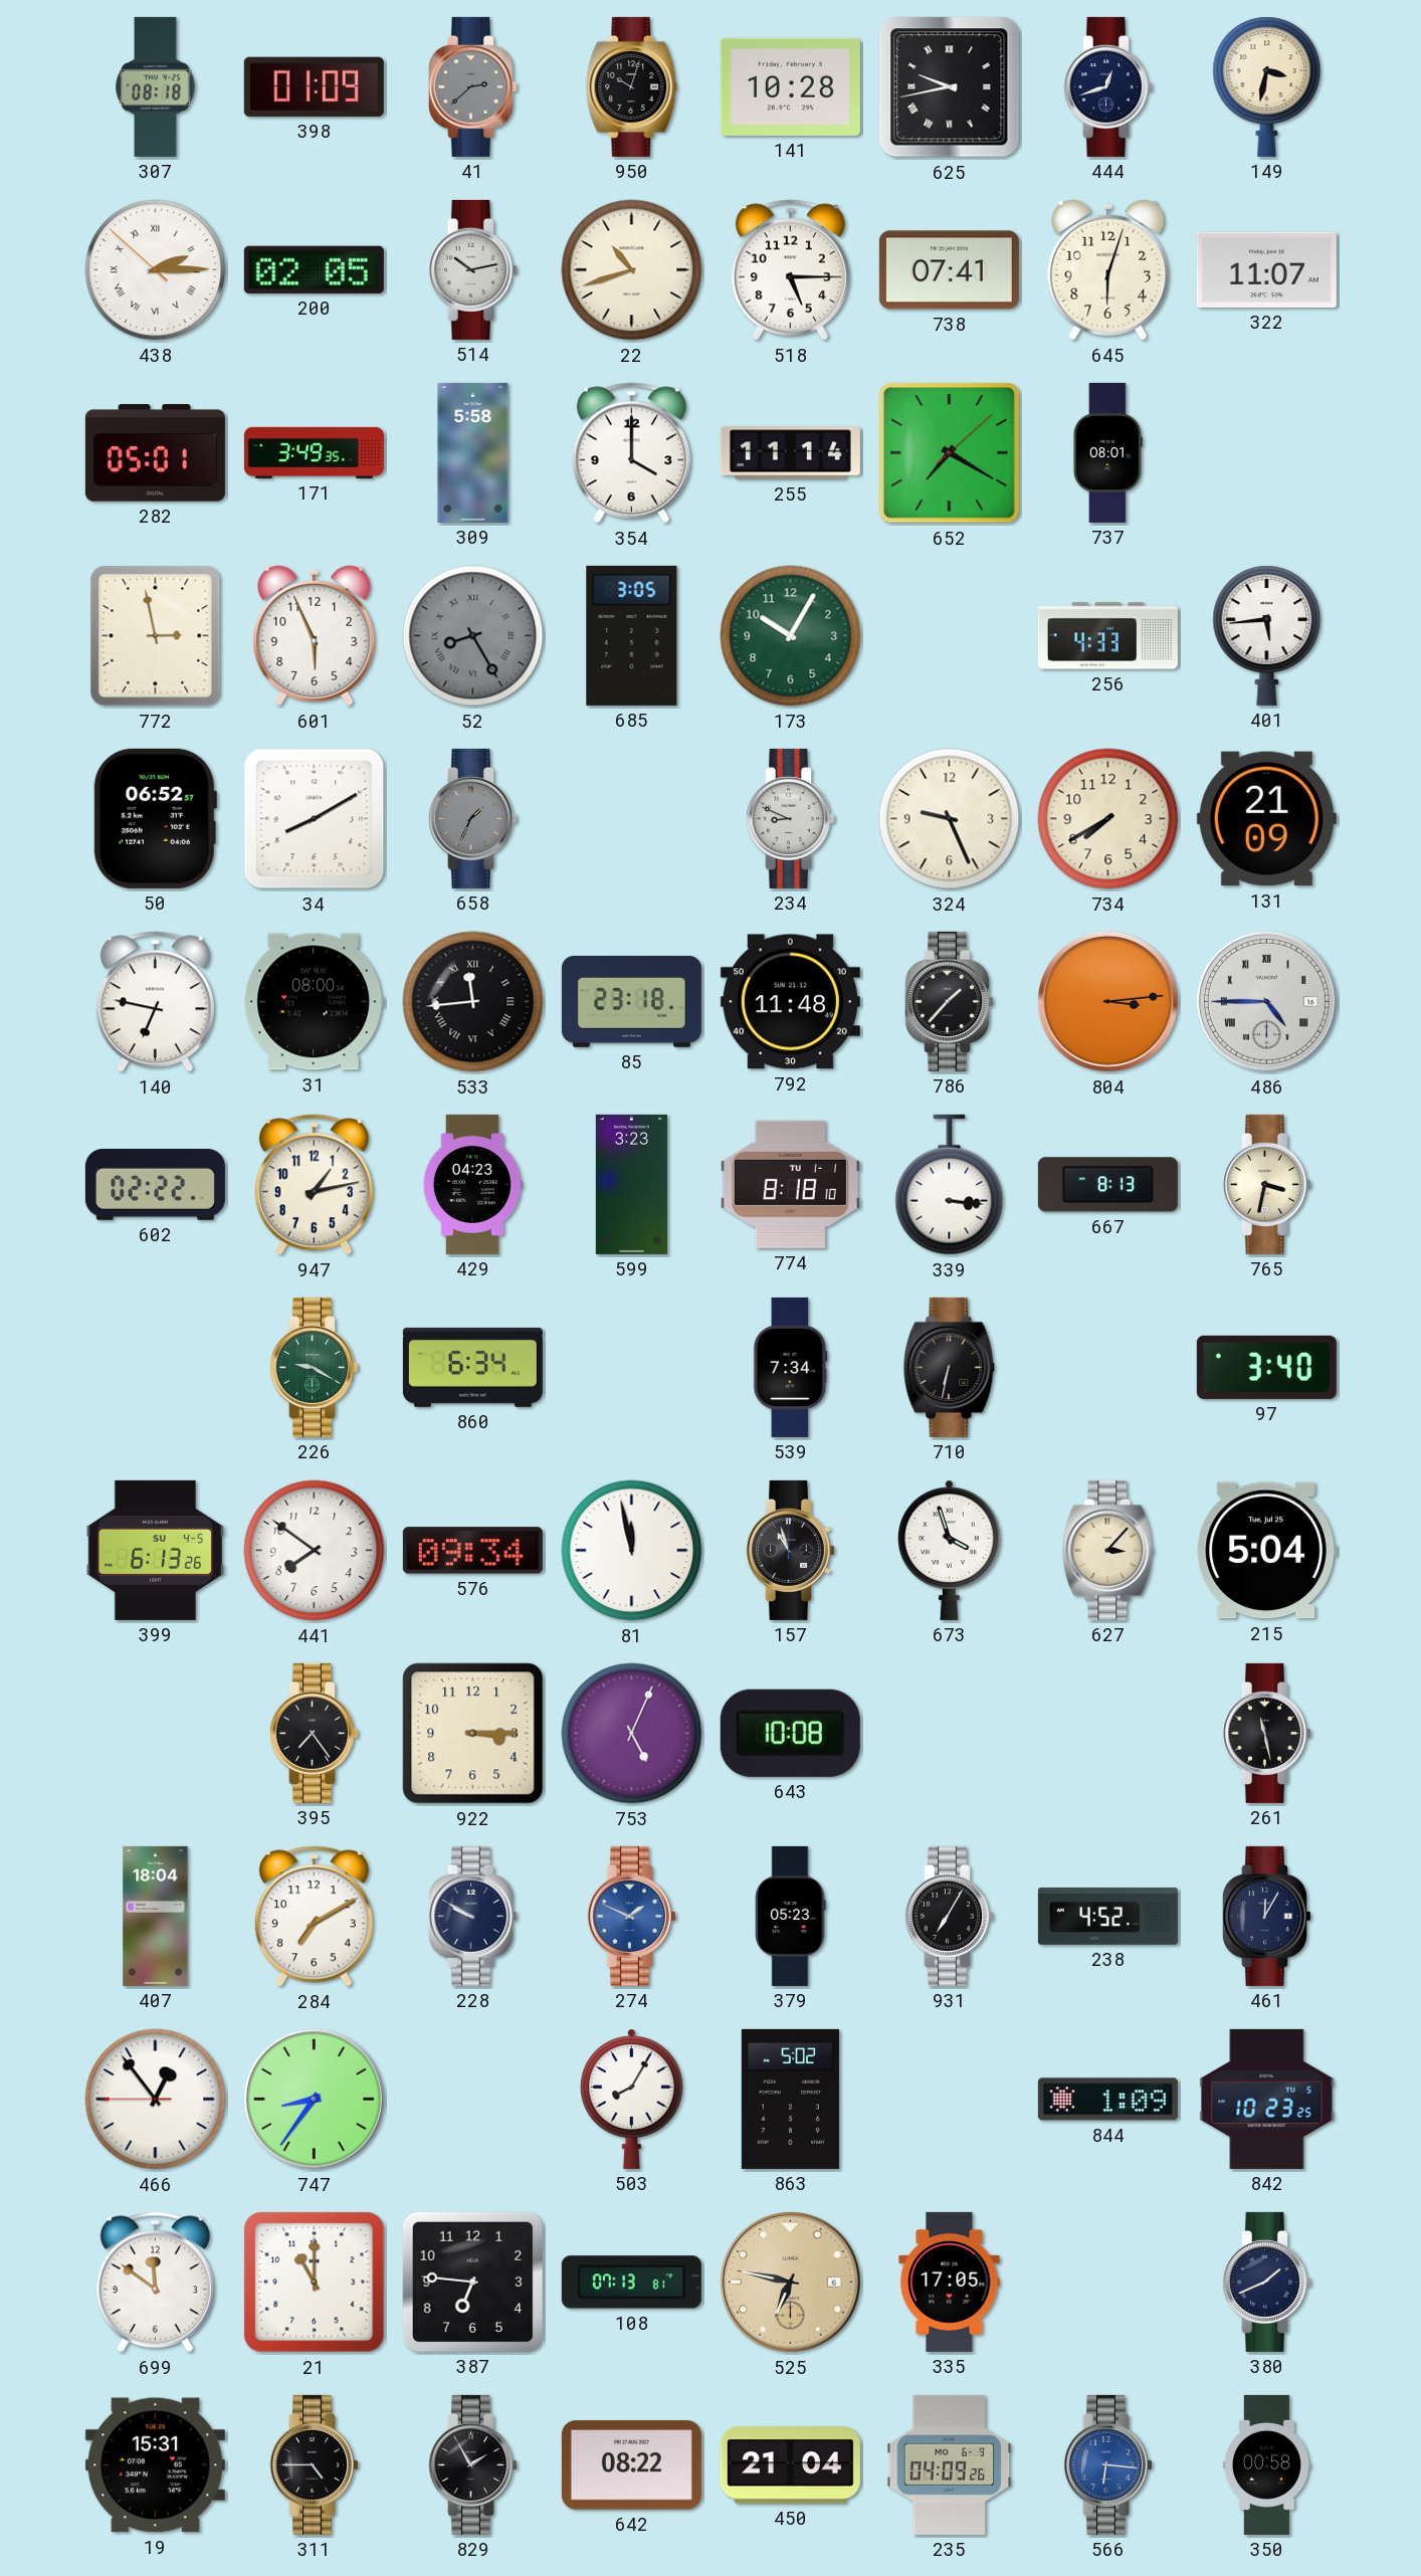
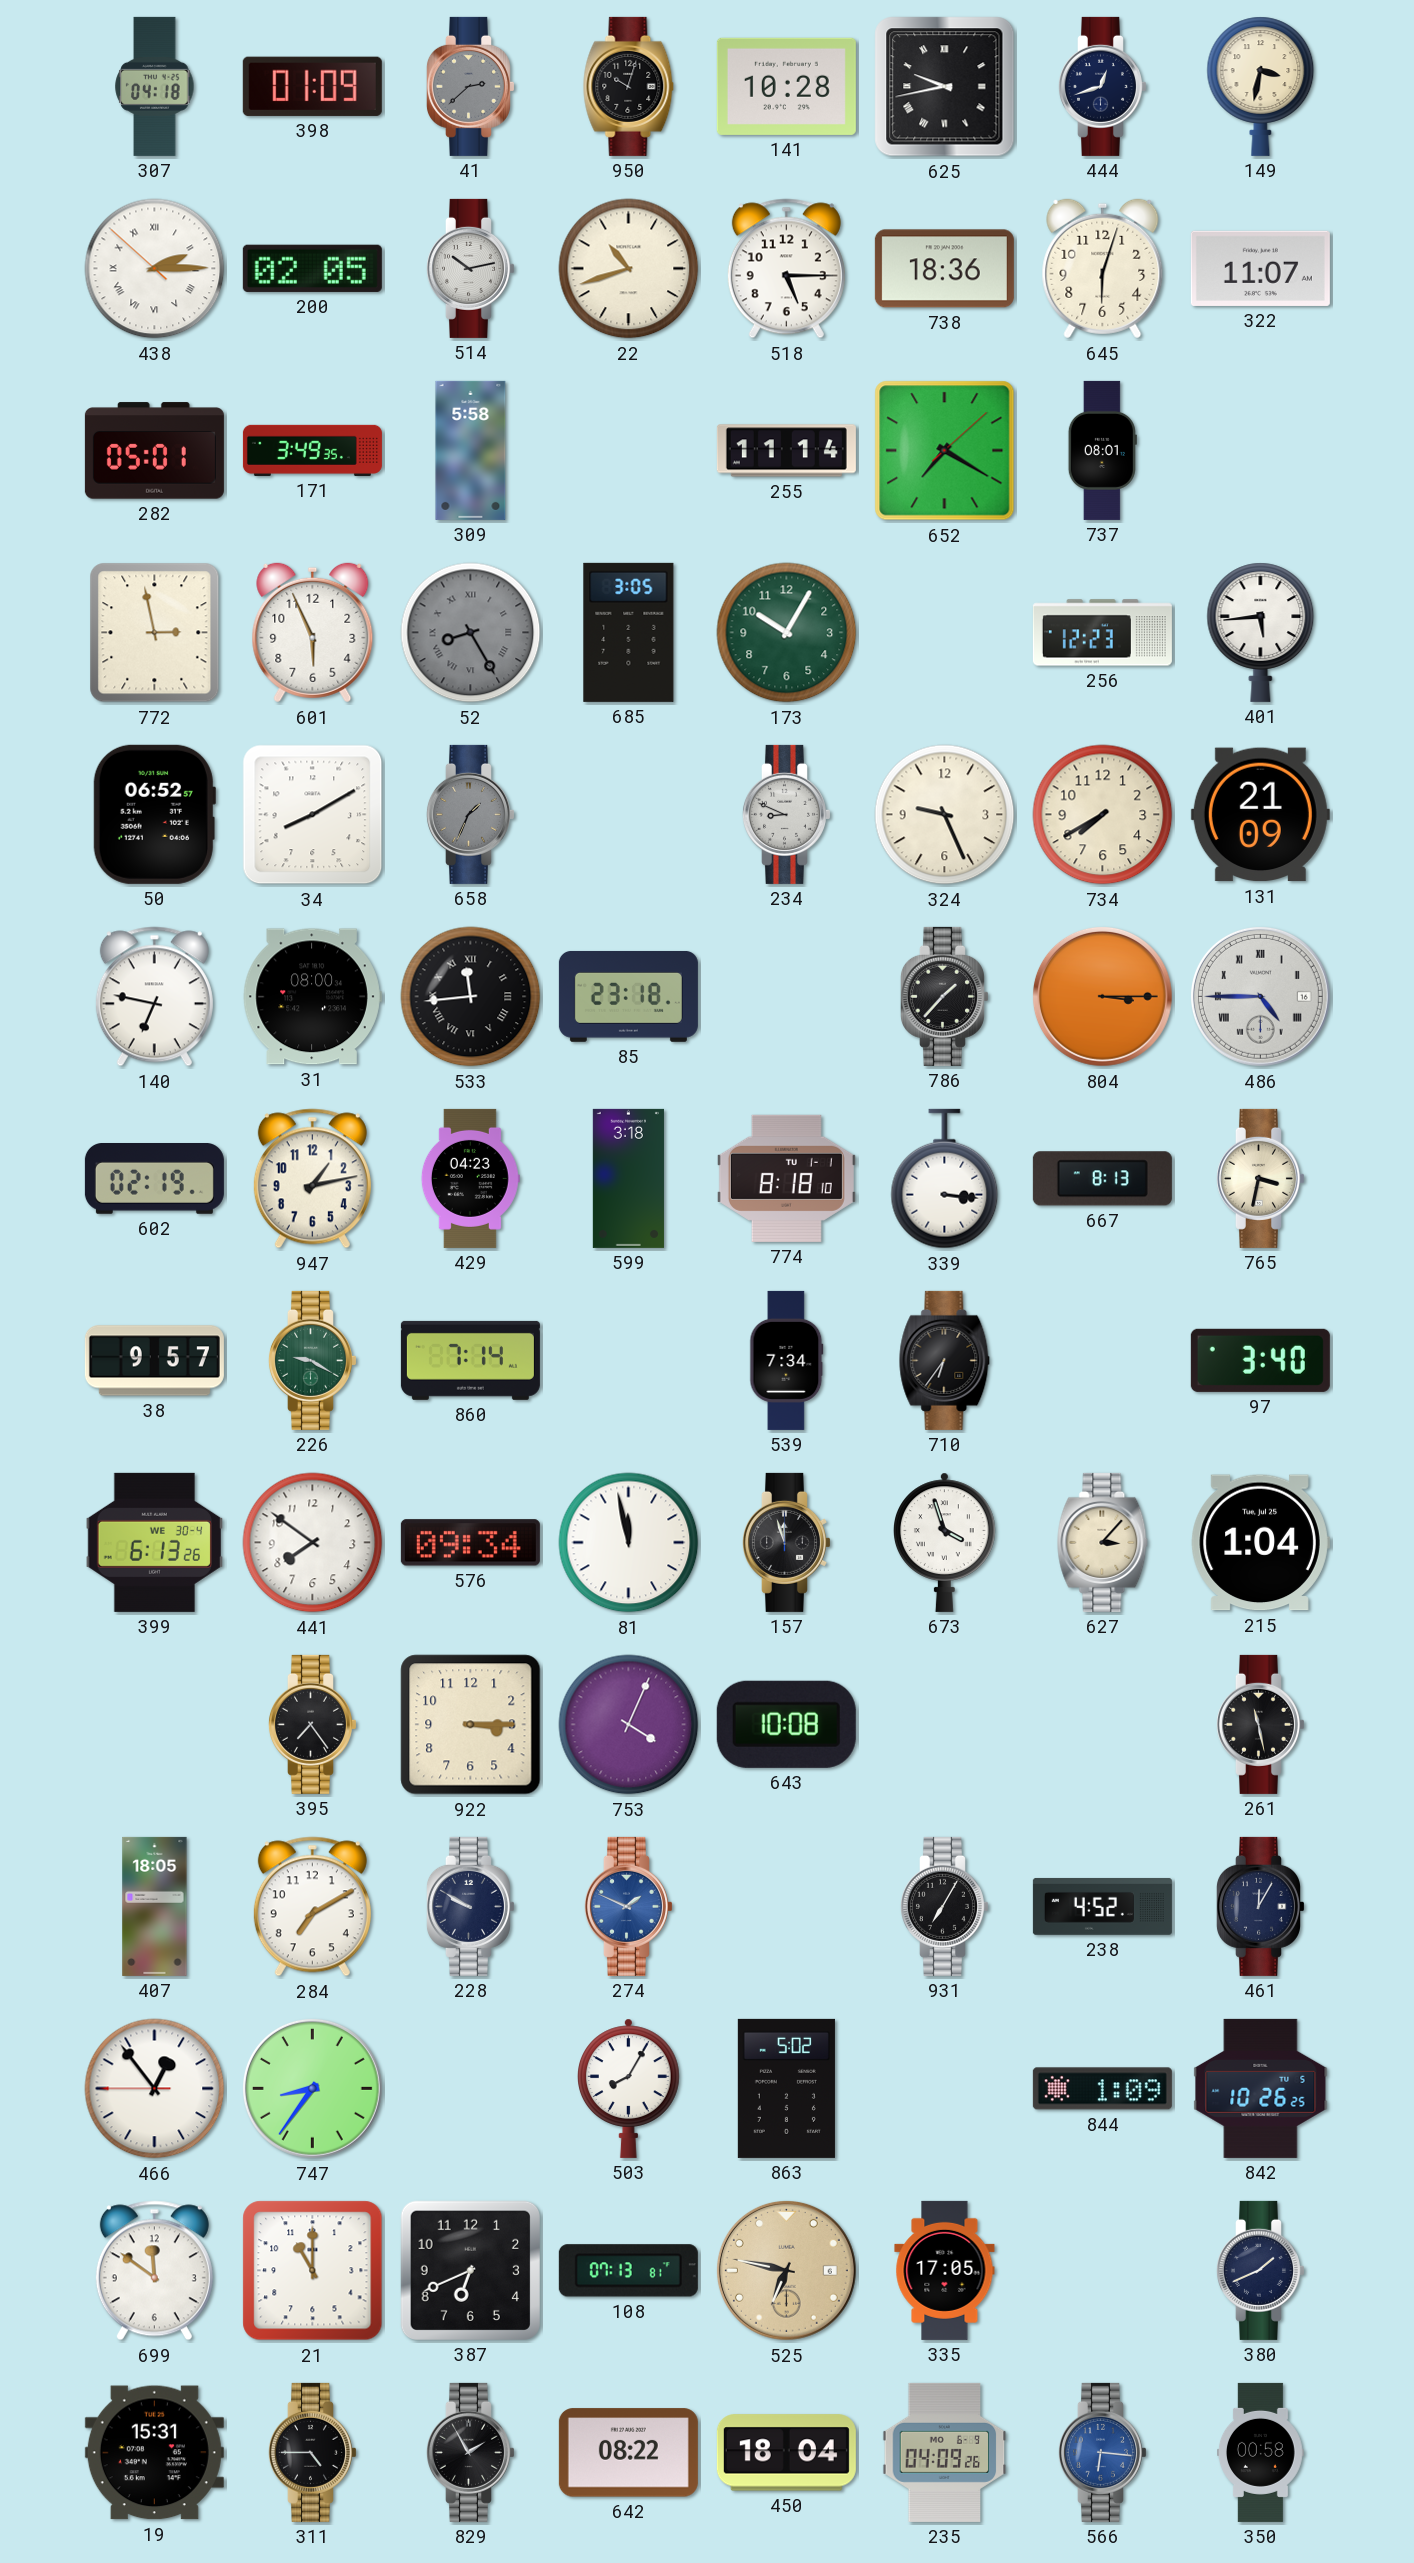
307: 08:18 -> 04:18 (155, 86)
738: 07:41 -> 18:36 (944, 269)
354: 4:00 -> none (631, 453)
256: 4:33 -> 12:23 (1102, 633)
792: 11:48 -> none (790, 1002)
804: 3:14 -> 3:15 (1102, 996)
602: 02:22 -> 02:19 (154, 1179)
599: 3:23 -> 3:18 (628, 1178)
38: none -> 9:57 (154, 1361)
860: 6:34 -> 7:14 (470, 1360)
710: 6:32 -> 6:36 (945, 1360)
399 date: SU 4-5 -> WE 30-4 (154, 1542)
157: 10:57 -> 11:57 (786, 1542)
215: 5:04 -> 1:04 (1260, 1543)
753: 5:04 -> 4:04 (629, 1725)
407: 18:04 -> 18:05 (155, 1906)
379: 05:23 -> none (791, 1916)
842: 10:23 -> 10:26 (1261, 2088)
387: 6:46 -> 6:41 (470, 2270)
450: 21:04 -> 18:04 (786, 2453)
